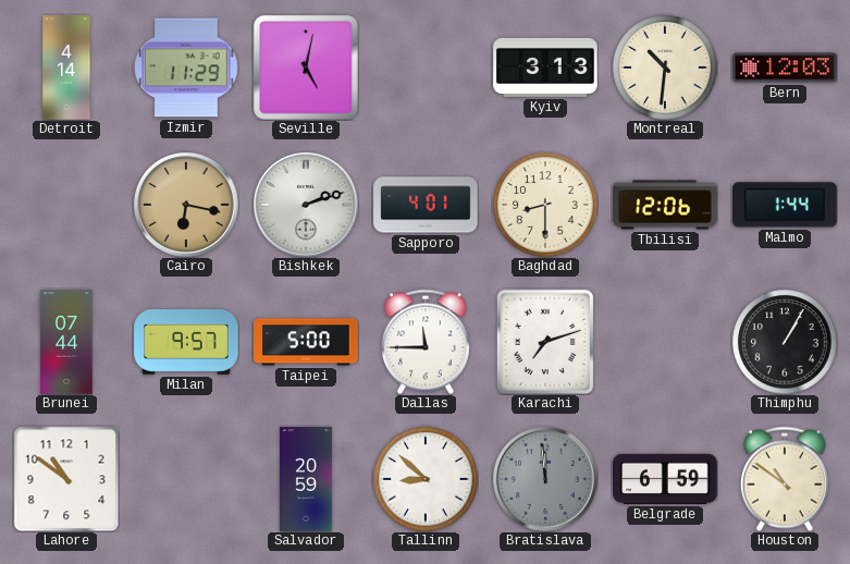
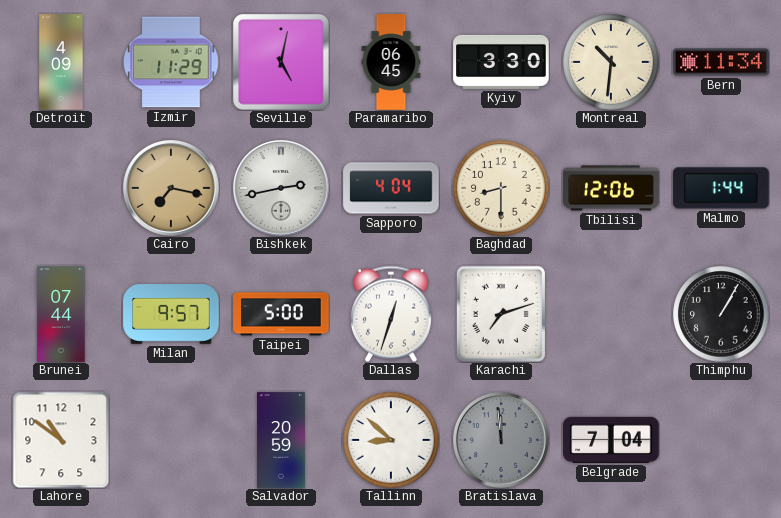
Detroit: 4:14 -> 4:09 (61, 62)
Paramaribo: none -> 06:45 (391, 62)
Kyiv: 3:13 -> 3:30 (501, 62)
Bern: 12:03 -> 11:34 (721, 62)
Cairo: 6:17 -> 7:17 (172, 189)
Bishkek: 2:12 -> 2:43 (282, 189)
Sapporo: 4:01 -> 4:04 (391, 188)
Dallas: 11:45 -> 12:33 (391, 314)
Belgrade: 6:59 -> 7:04 (611, 440)
Houston: 10:51 -> none (785, 479)
